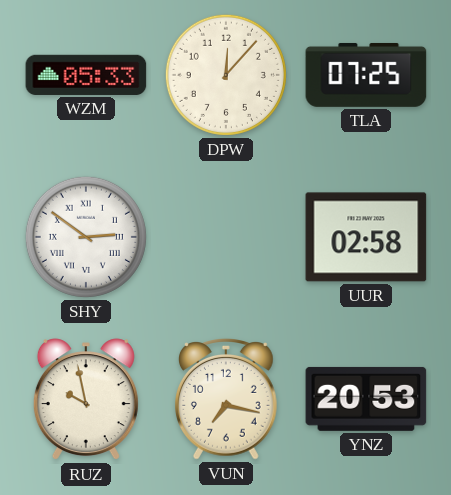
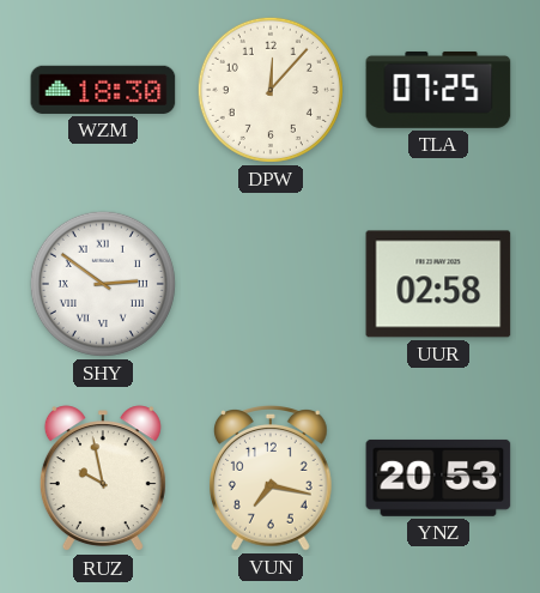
WZM: 05:33 -> 18:30 (103, 90)
